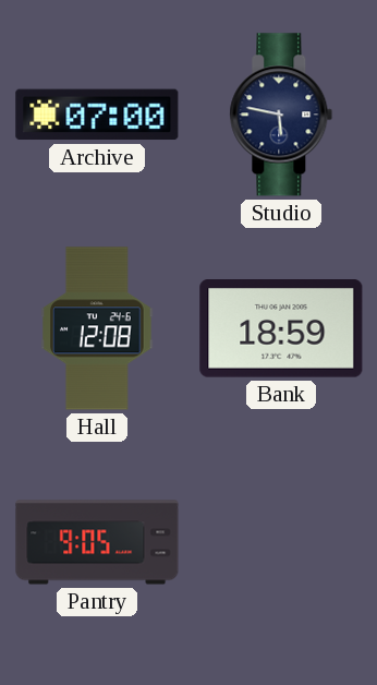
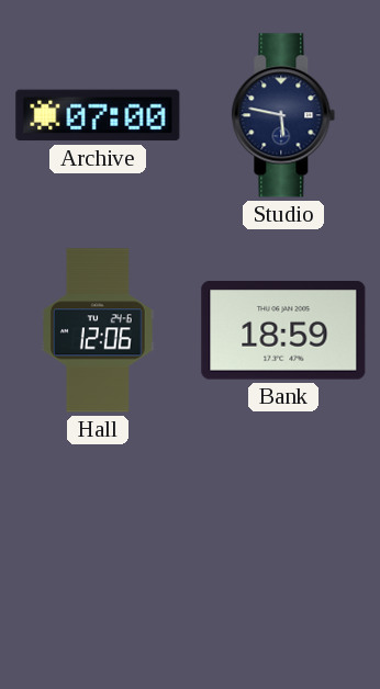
Hall: 12:08 -> 12:06 (98, 330)
Pantry: 9:05 -> none (97, 542)
